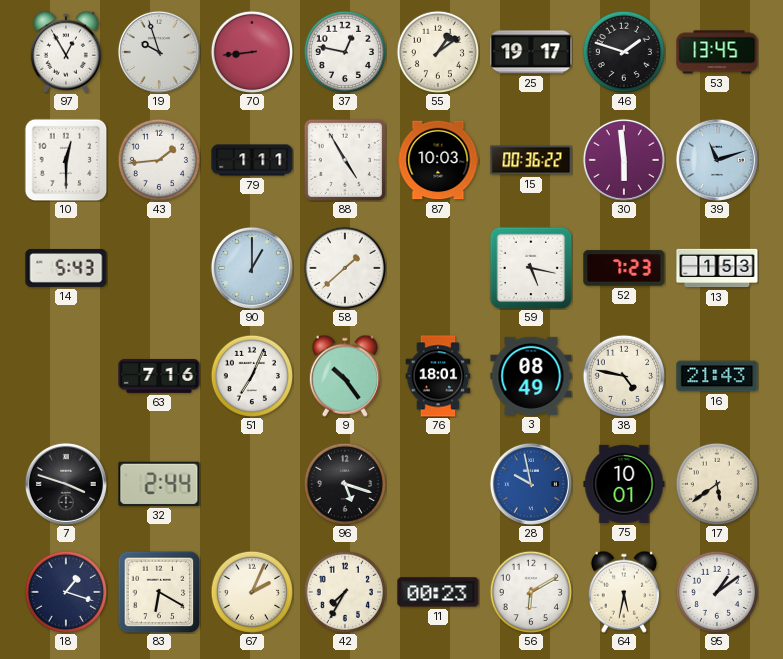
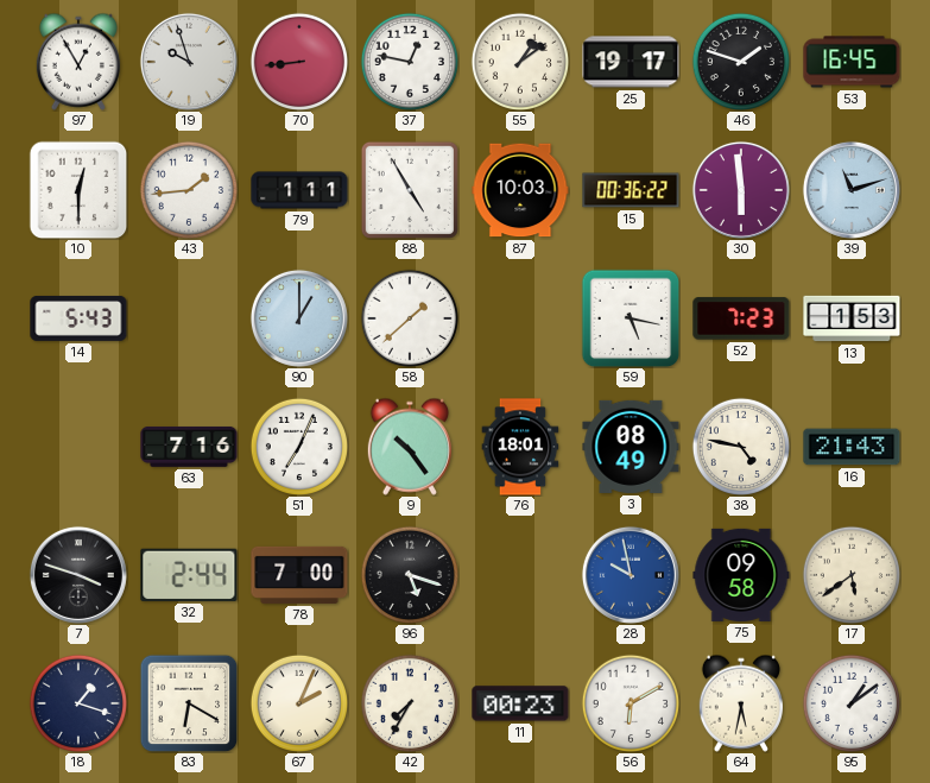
53: 13:45 -> 16:45 (852, 62)
78: none -> 7:00 (299, 575)
75: 10:01 -> 09:58 (741, 575)
